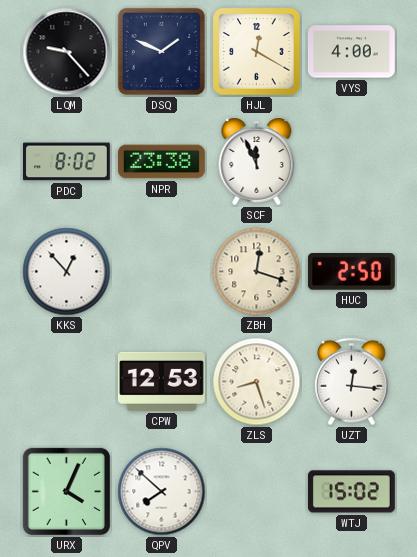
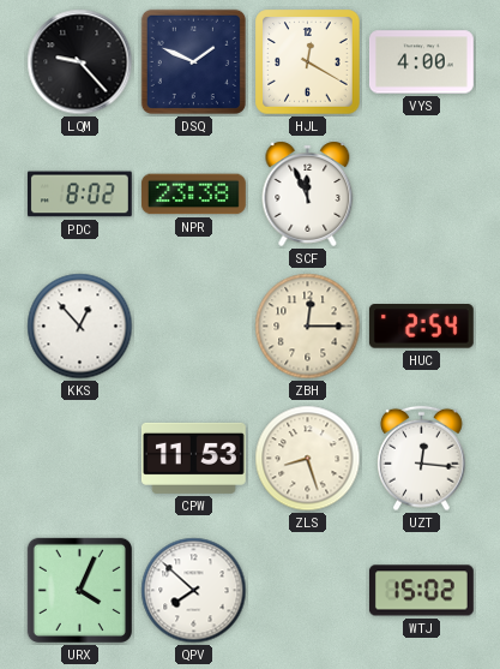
ZBH: 12:18 -> 12:15 (308, 327)
HUC: 2:50 -> 2:54 (421, 327)
CPW: 12:53 -> 11:53 (193, 458)
